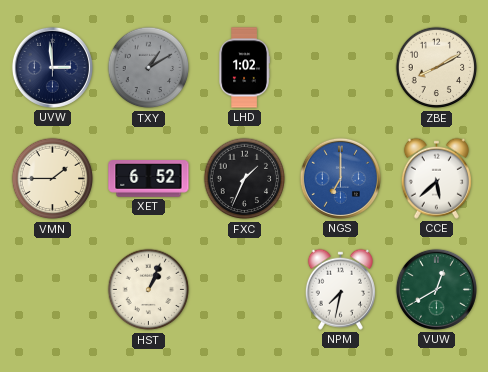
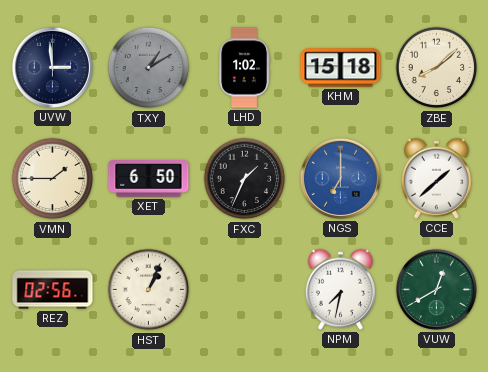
KHM: none -> 15:18 (341, 68)
ZBE: 8:10 -> 8:08 (437, 68)
XET: 6:52 -> 6:50 (149, 179)
CCE: 5:38 -> 1:38 (436, 178)
REZ: none -> 02:56 (53, 290)
